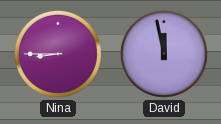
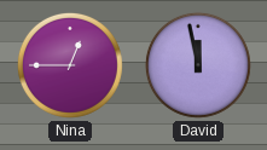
Nina: 8:45 -> 12:45 (70, 65)
